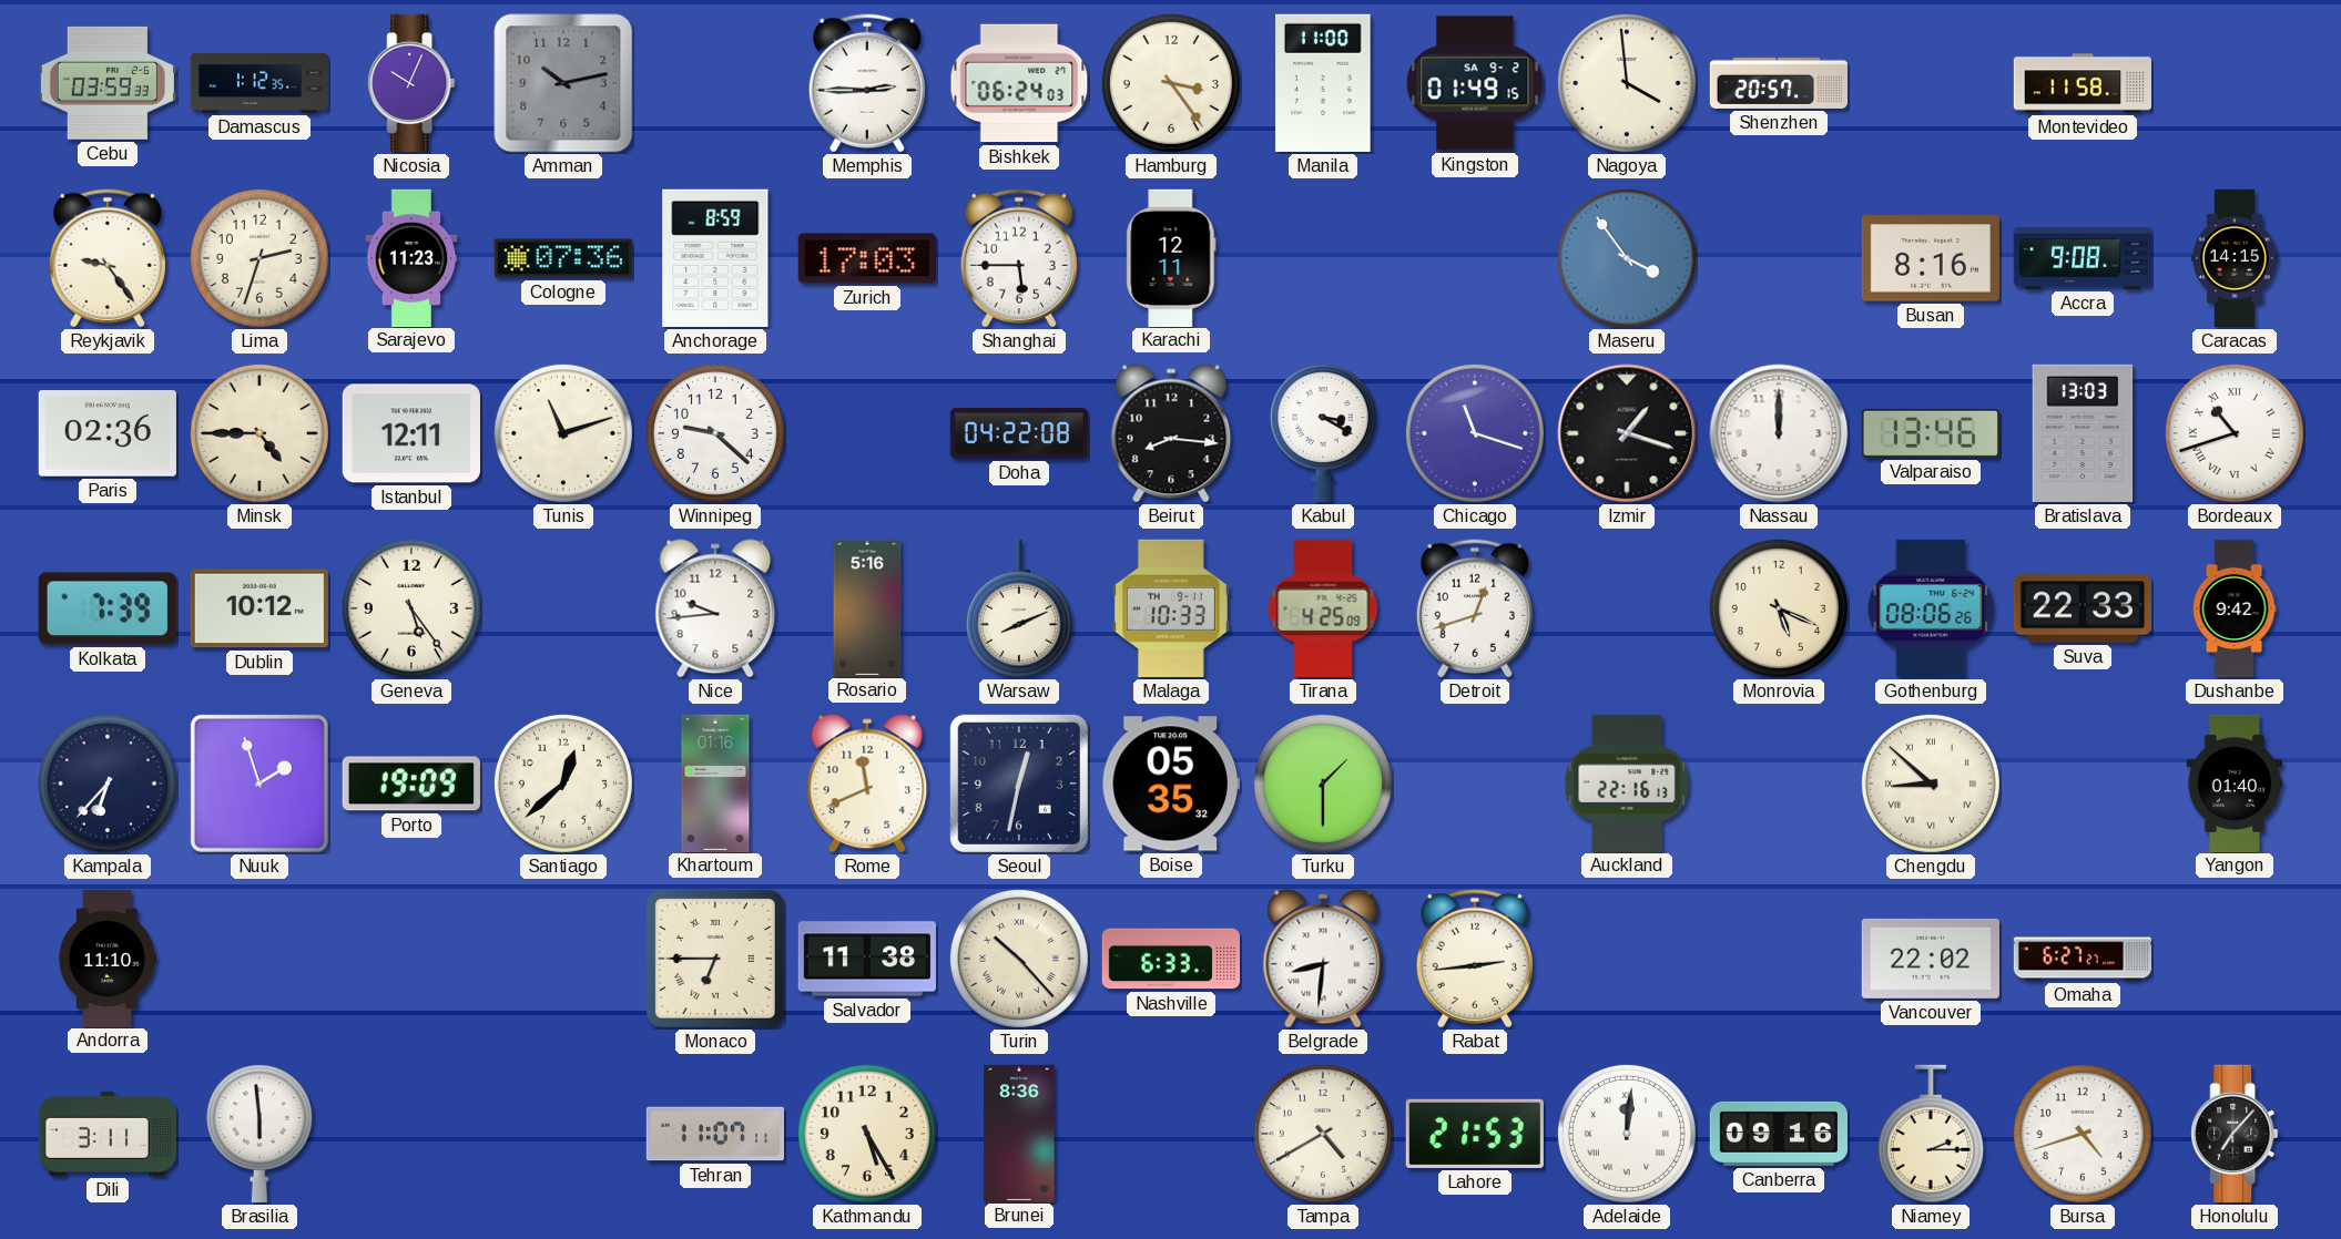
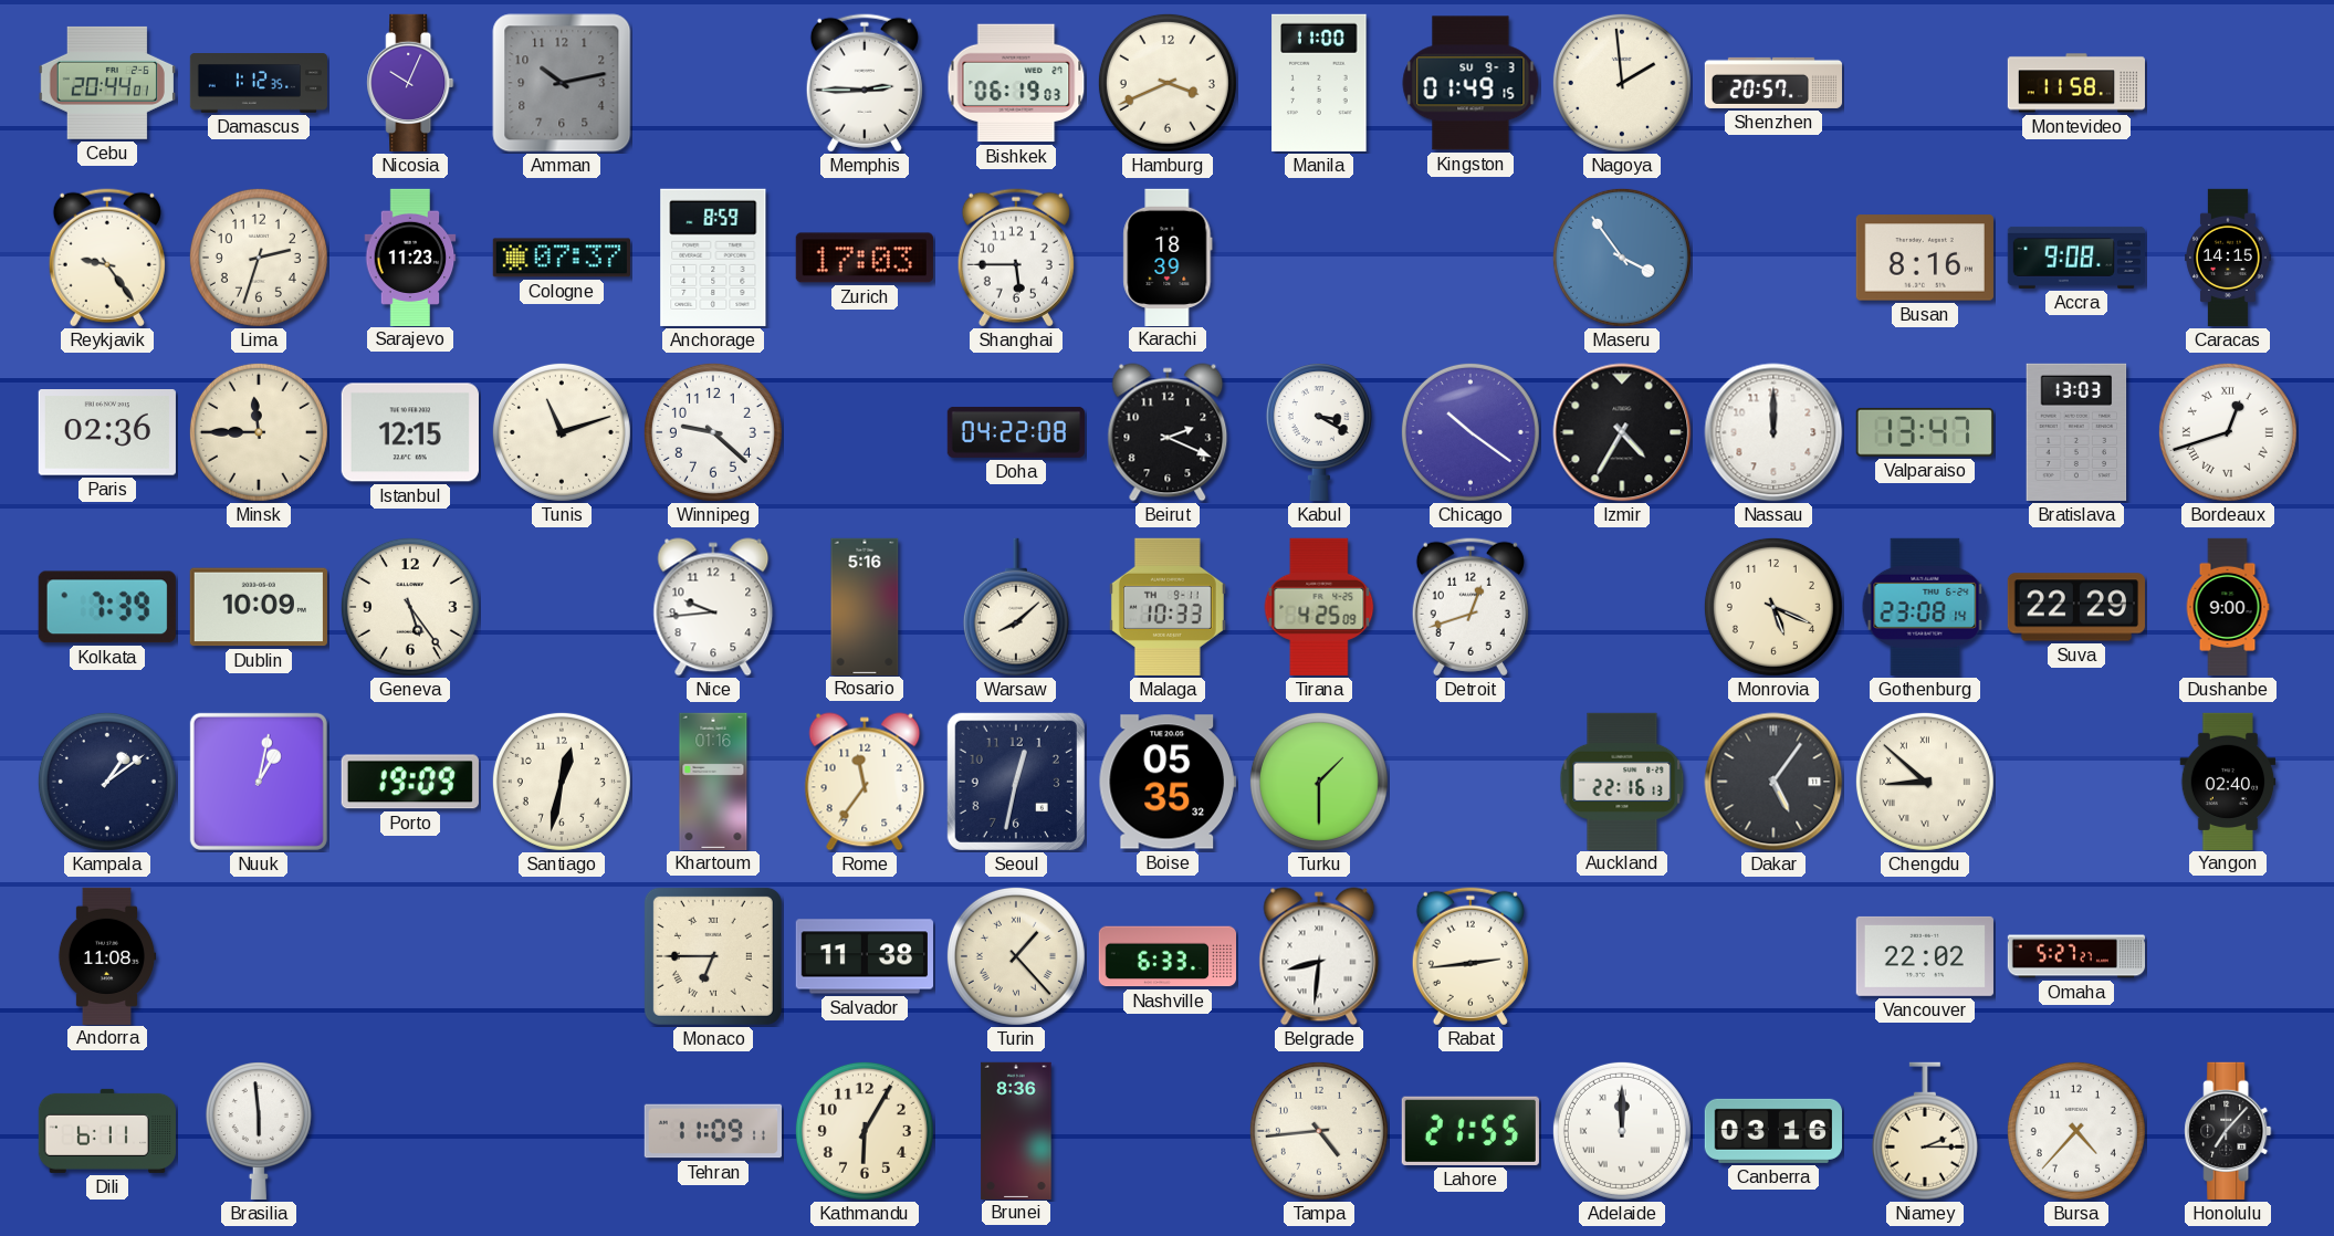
Cebu: 03:59 -> 20:44 (107, 83)
Bishkek: 06:24 -> 06:19 (1016, 83)
Hamburg: 3:24 -> 3:41 (1168, 83)
Kingston date: SA 9-2 -> SU 9-3 (1470, 83)
Nagoya: 3:59 -> 1:59 (1622, 83)
Cologne: 07:36 -> 07:37 (562, 258)
Karachi: 12:11 -> 18:39 (1168, 256)
Minsk: 4:45 -> 11:45 (259, 432)
Istanbul: 12:11 -> 12:15 (410, 432)
Beirut: 8:16 -> 2:19 (1168, 432)
Chicago: 11:18 -> 10:21 (1470, 432)
Izmir: 1:18 -> 4:35 (1622, 432)
Valparaiso: 13:46 -> 13:47 (1925, 432)
Bordeaux: 10:42 -> 12:42 (2228, 432)
Dublin: 10:12 -> 10:09 (259, 607)
Warsaw: 8:11 -> 8:08 (1016, 607)
Gothenburg: 08:06 -> 23:08 (1925, 607)
Suva: 22:33 -> 22:29 (2075, 607)
Dushanbe: 9:42 -> 9:00 (2228, 607)
Kampala: 6:37 -> 1:09 (107, 782)
Nuuk: 1:57 -> 1:02 (259, 782)
Santiago: 12:38 -> 12:32 (562, 782)
Rome: 11:41 -> 11:36 (865, 782)
Dakar: none -> 5:06 (1773, 782)
Yangon: 01:40 -> 02:40 (2228, 781)
Andorra: 11:10 -> 11:08 (107, 955)
Turin: 10:23 -> 1:23 (1016, 956)
Omaha: 6:27 -> 5:27 (2076, 956)
Dili: 3:11 -> 6:11 (107, 1131)
Tehran: 11:07 -> 11:09 (712, 1131)
Kathmandu: 5:25 -> 6:05 (865, 1131)
Tampa: 4:40 -> 4:44 (1319, 1131)
Lahore: 21:53 -> 21:55 (1470, 1131)
Adelaide: 12:01 -> 12:00 (1622, 1131)
Canberra: 09:16 -> 03:16 (1772, 1131)
Bursa: 4:42 -> 4:37 (2076, 1131)
